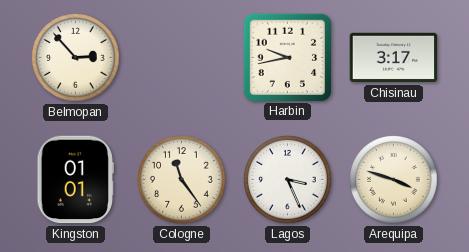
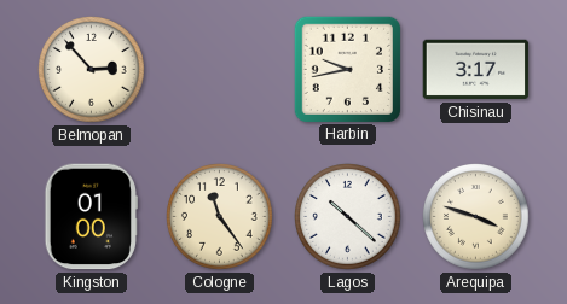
Kingston: 01:01 -> 01:00 (91, 217)
Lagos: 3:26 -> 10:22 (348, 217)
